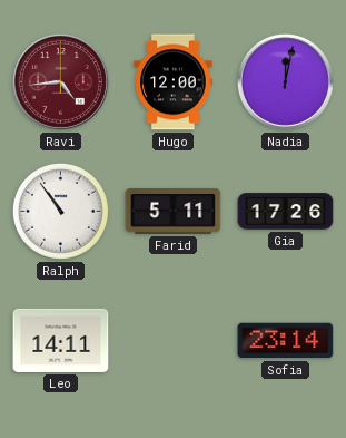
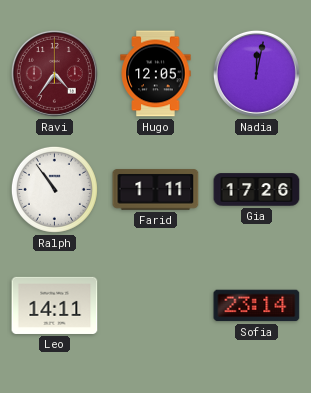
Ravi: 4:44 -> 4:36 (54, 73)
Hugo: 12:00 -> 12:05 (156, 74)
Farid: 5:11 -> 1:11 (156, 190)
